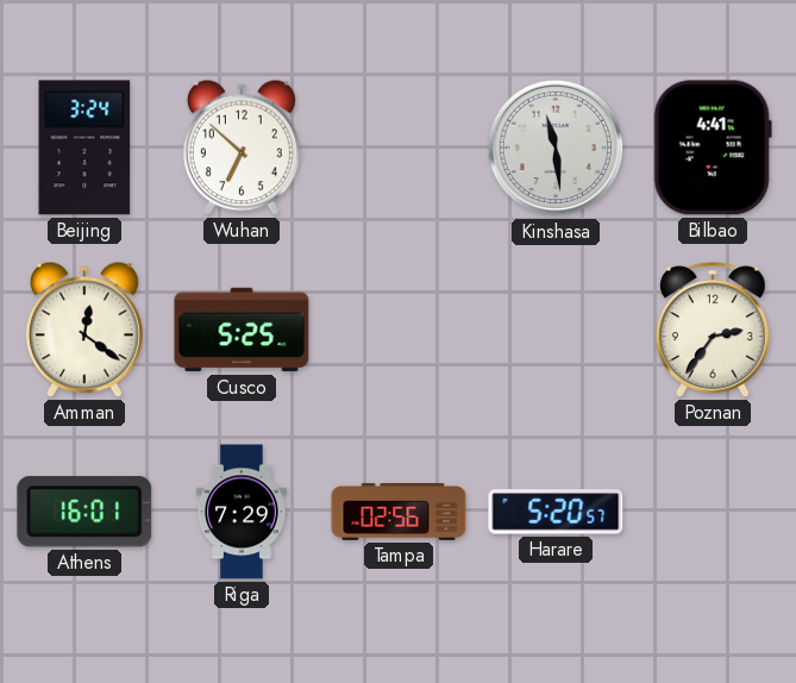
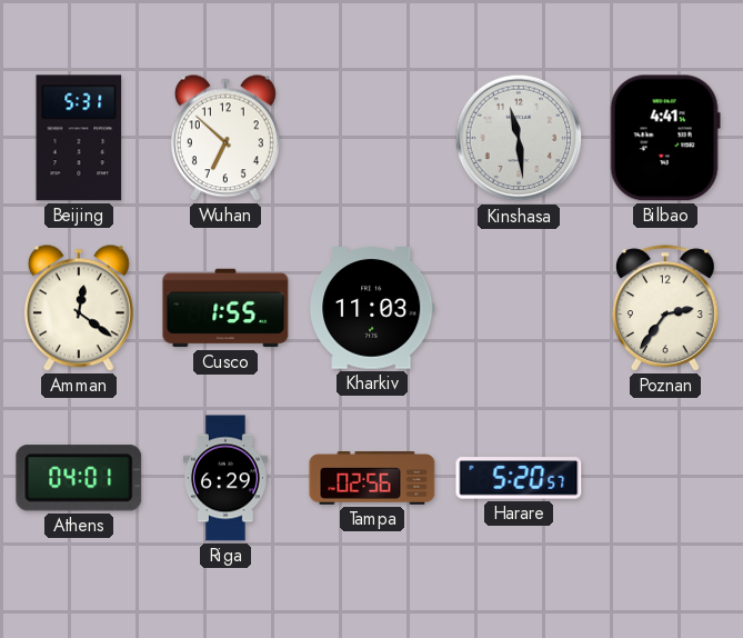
Beijing: 3:24 -> 5:31 (79, 138)
Cusco: 5:25 -> 1:55 (225, 308)
Kharkiv: none -> 11:03 (372, 309)
Athens: 16:01 -> 04:01 (79, 478)
Riga: 7:29 -> 6:29 (225, 478)
